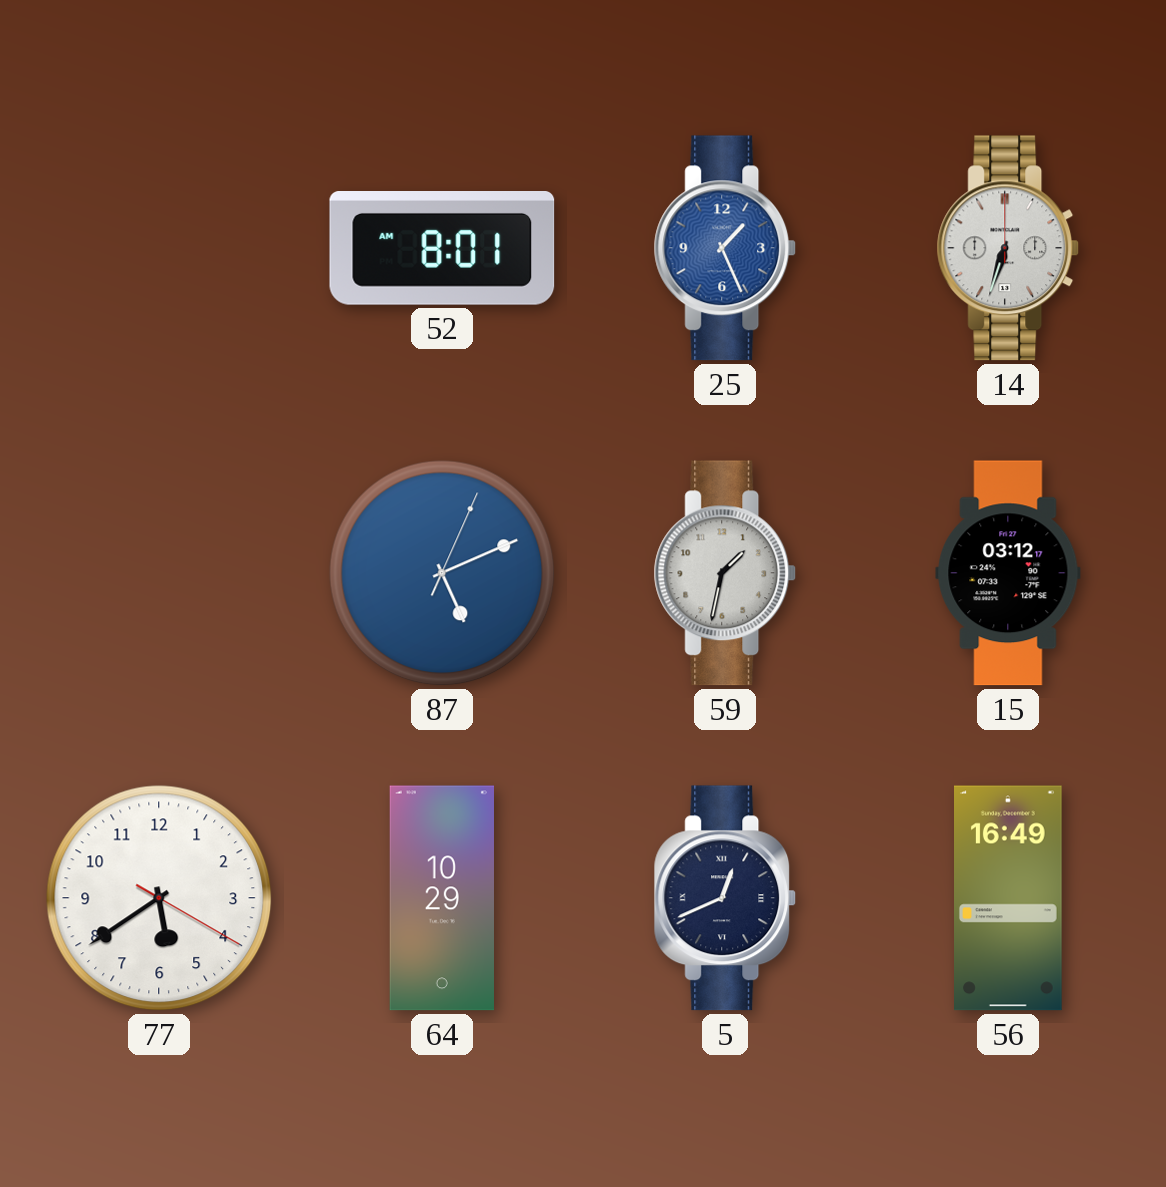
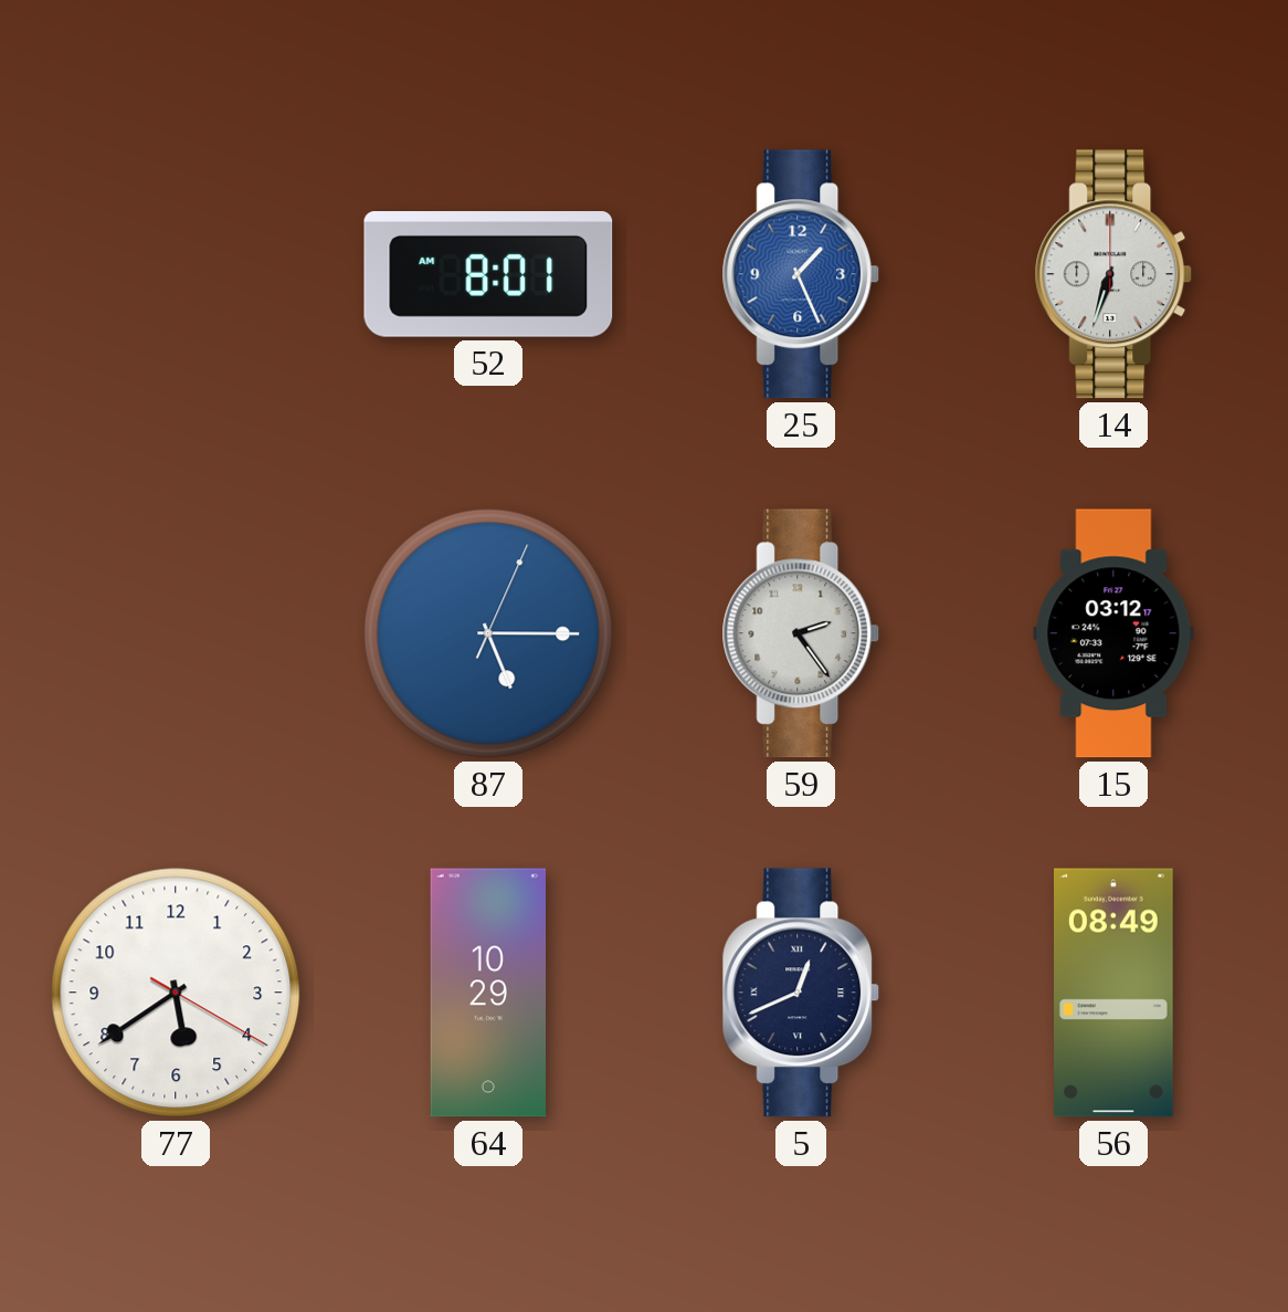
87: 5:11 -> 5:15 (488, 633)
59: 1:32 -> 2:24 (801, 633)
56: 16:49 -> 08:49 (1115, 993)
